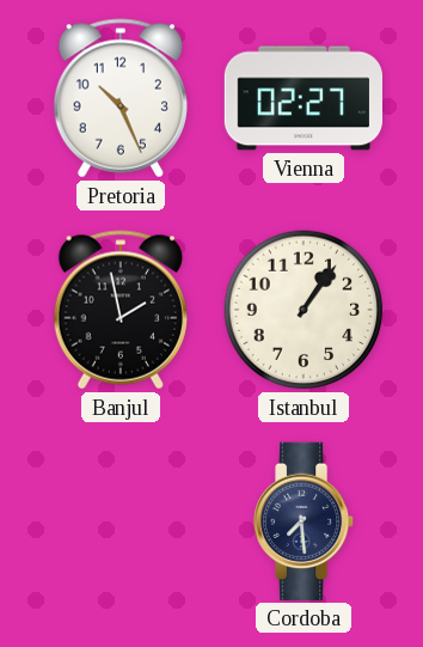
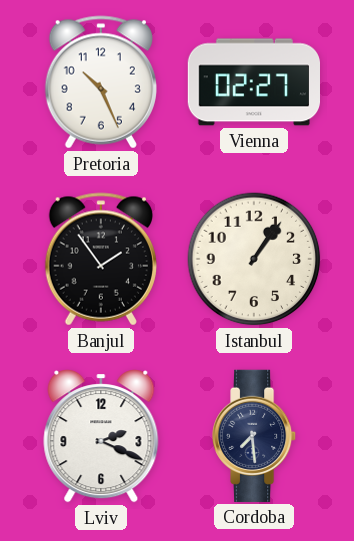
Banjul: 1:58 -> 1:54 (101, 259)
Lviv: none -> 2:19 (101, 436)
